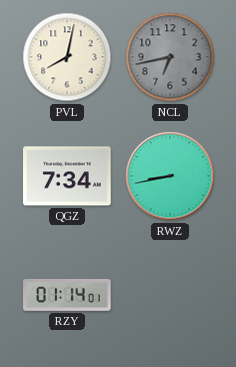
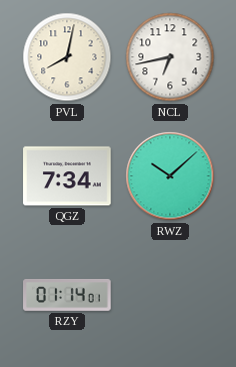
NCL dial: grey -> white (170, 57)
RWZ: 8:43 -> 10:08 (170, 176)
